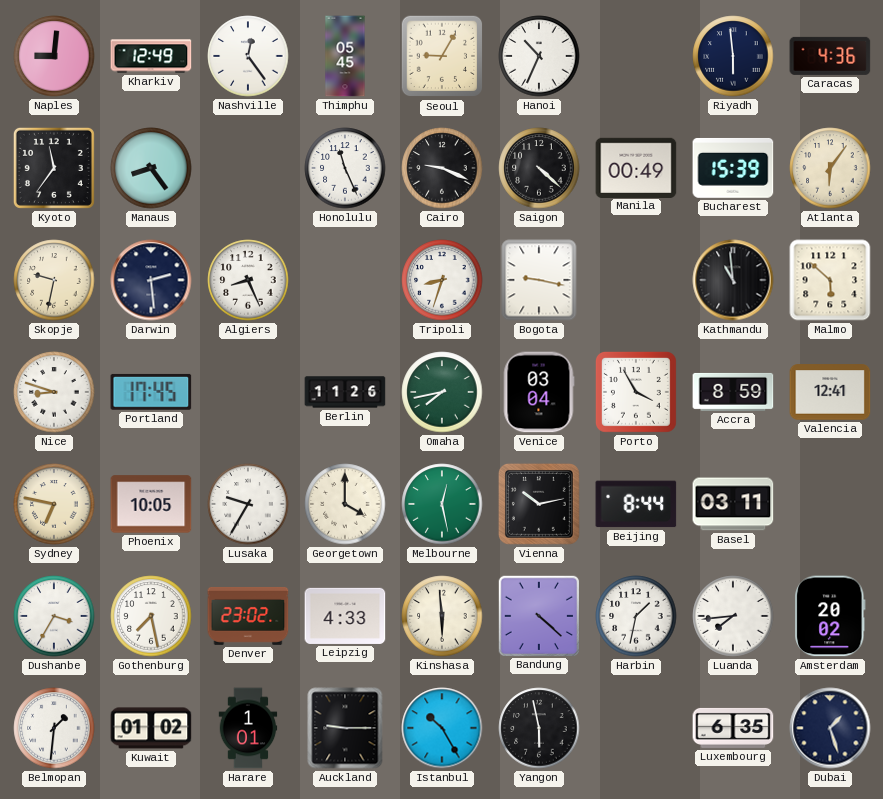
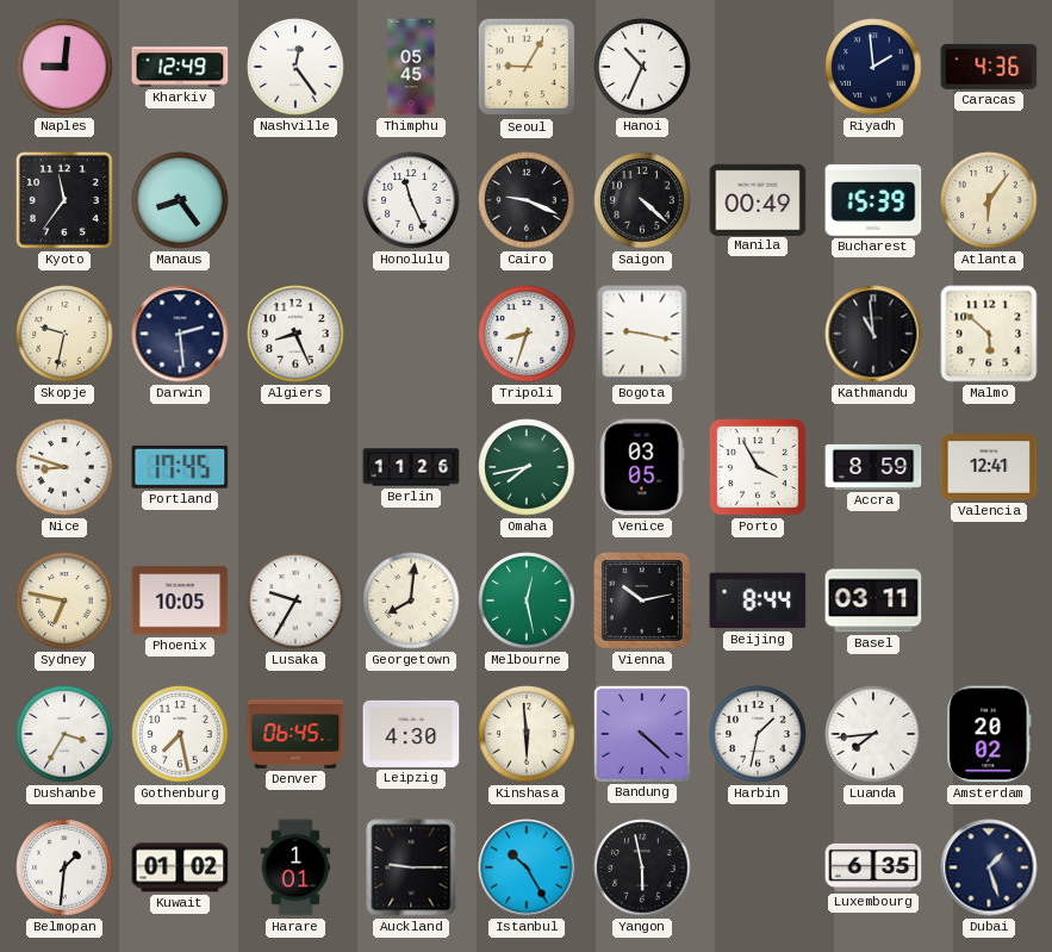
Riyadh: 5:59 -> 1:59 (873, 67)
Venice: 03:04 -> 03:05 (642, 467)
Georgetown: 4:00 -> 8:01 (411, 601)
Denver: 23:02 -> 06:45 (295, 734)
Leipzig: 4:33 -> 4:30 (411, 734)
